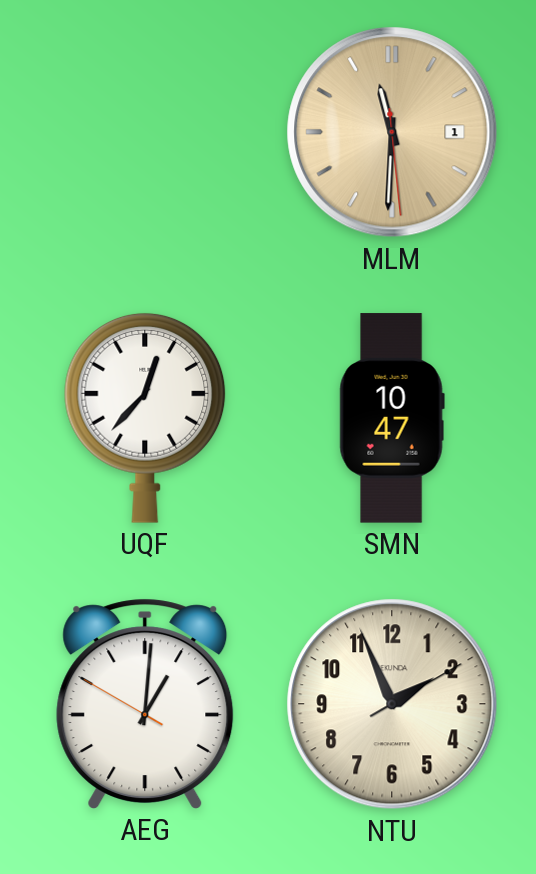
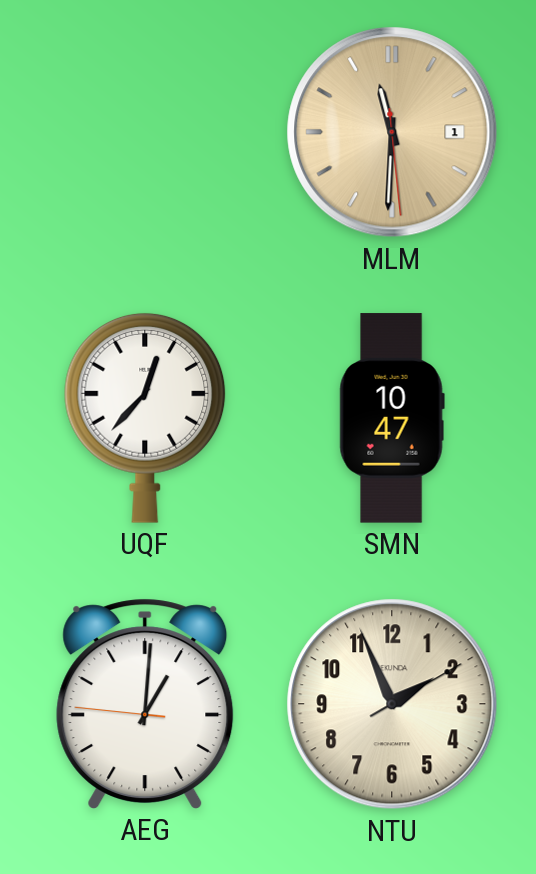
AEG: 1:00:50 -> 1:00:46 (145, 704)
